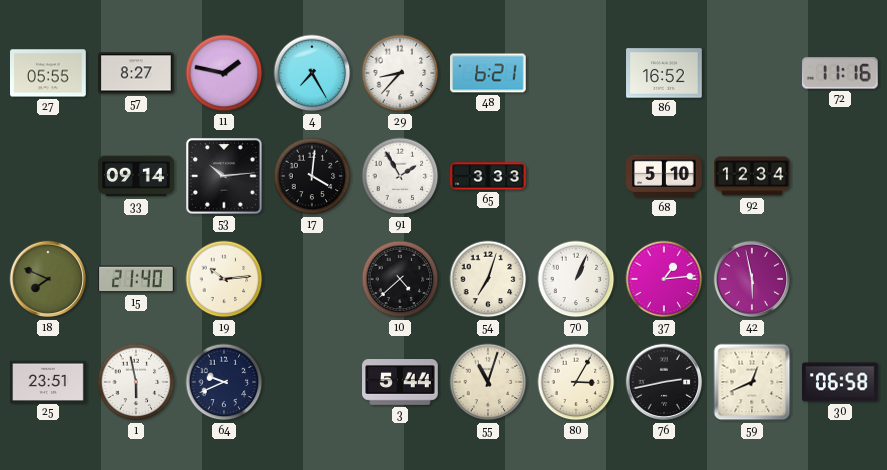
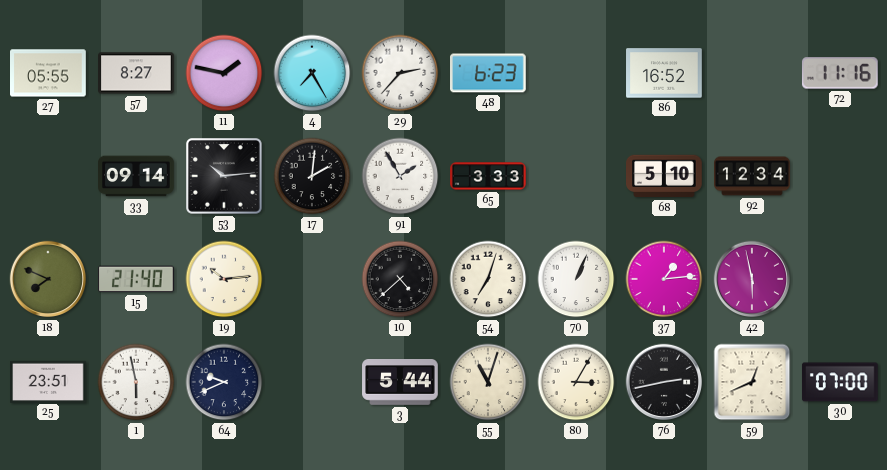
29: 8:37 -> 2:37 (400, 73)
48: 6:21 -> 6:23 (489, 73)
17: 4:01 -> 2:01 (312, 176)
30: 06:58 -> 07:00 (840, 382)
